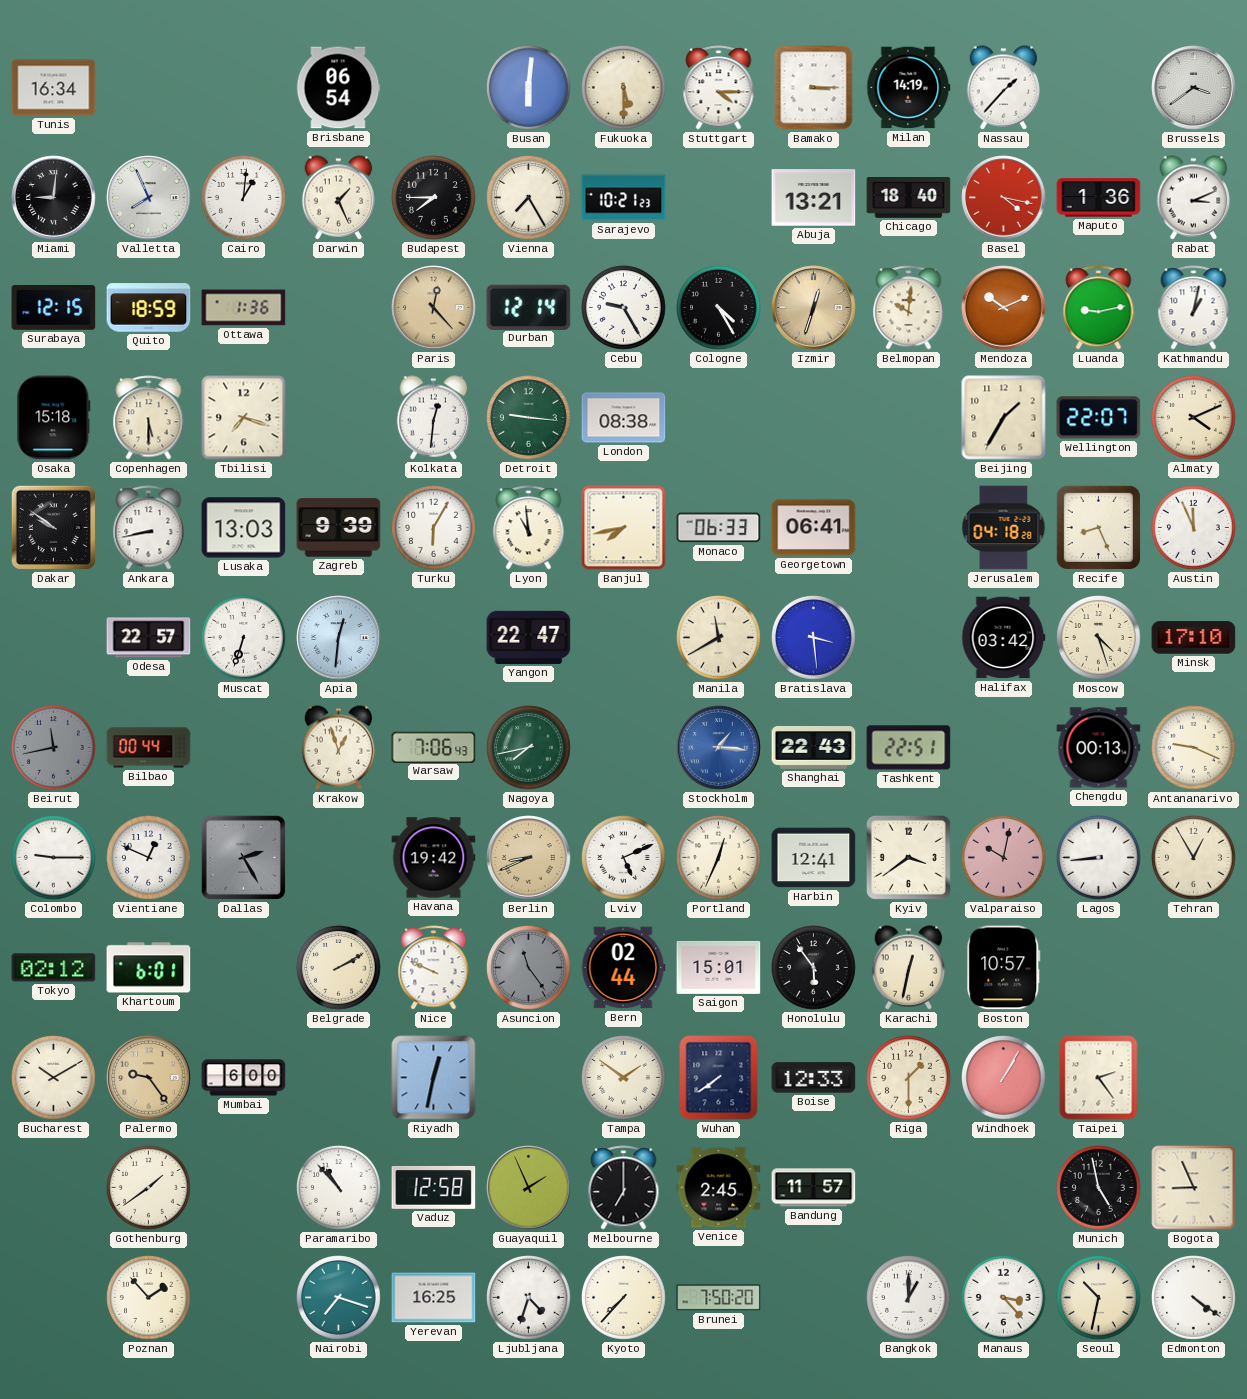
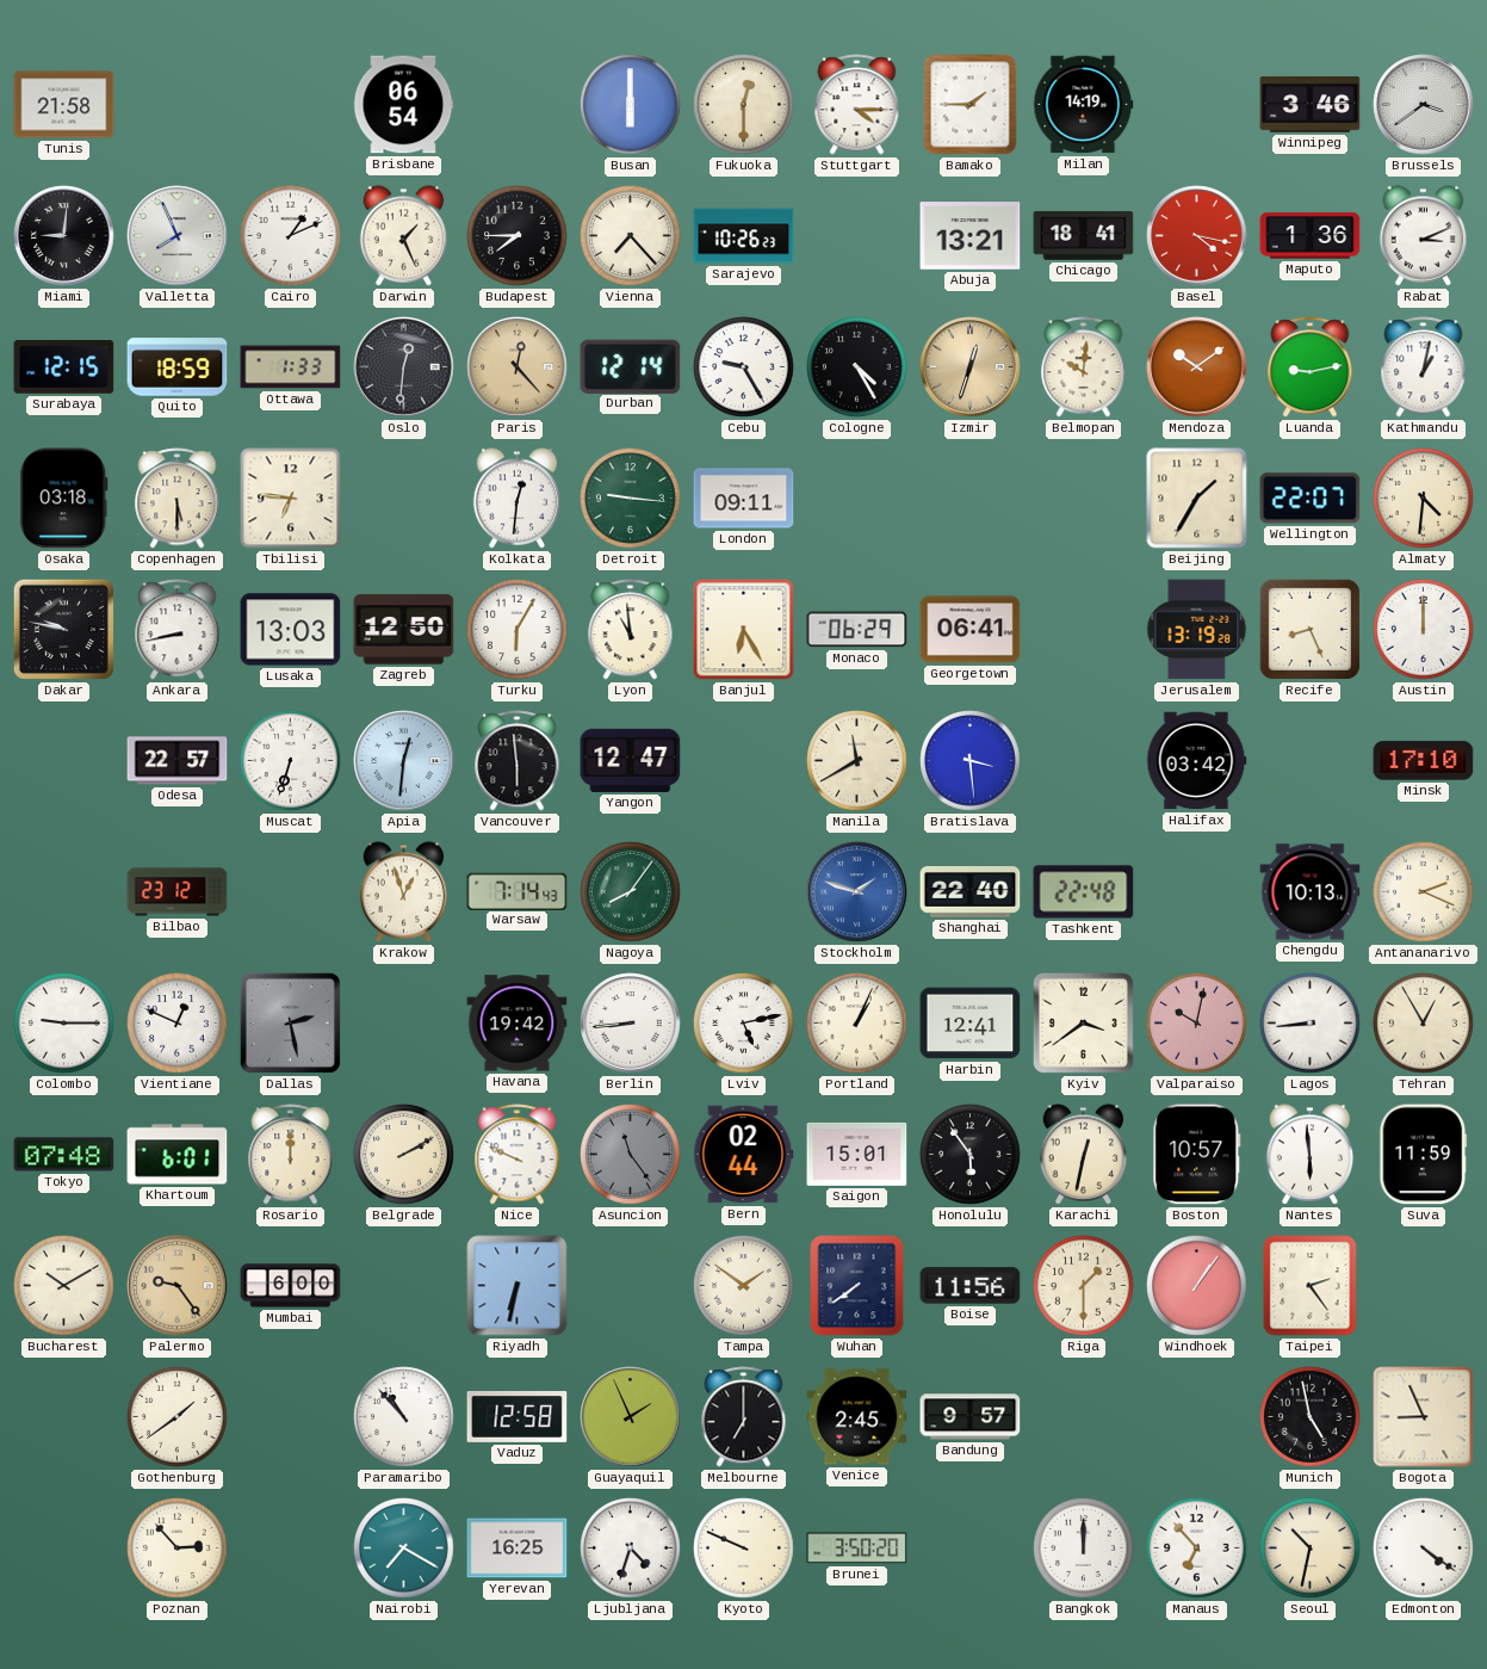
Tunis: 16:34 -> 21:58 (64, 105)
Busan: 6:01 -> 6:00 (631, 105)
Fukuoka: 5:30 -> 12:30 (744, 105)
Bamako: 3:15 -> 1:45 (971, 105)
Nassau: 1:37 -> none (1004, 88)
Winnipeg: none -> 3:46 (1311, 105)
Cairo: 1:01 -> 1:11 (291, 236)
Vienna: 7:25 -> 7:23 (631, 236)
Sarajevo: 10:21 -> 10:26 (744, 236)
Chicago: 18:40 -> 18:41 (1084, 236)
Ottawa: 1:36 -> 1:33 (291, 367)
Oslo: none -> 12:31 (404, 367)
Mendoza: 10:11 -> 10:09 (1197, 367)
Osaka: 15:18 -> 03:18 (64, 499)
Tbilisi: 7:18 -> 6:46 (291, 499)
London: 08:38 -> 09:11 (744, 499)
Almaty: 4:11 -> 4:31 (1424, 499)
Dakar: 9:51 -> 9:47 (63, 629)
Zagreb: 9:39 -> 12:50 (404, 630)
Banjul: 7:43 -> 6:25 (744, 630)
Monaco: 06:33 -> 06:29 (857, 630)
Jerusalem: 04:18 -> 13:19 (1197, 630)
Austin: 11:56 -> 12:00 (1424, 630)
Vancouver: none -> 5:59 (518, 761)
Yangon: 22:47 -> 12:47 (631, 760)
Moscow: 4:27 -> none (1099, 638)
Beirut: 11:43 -> none (54, 748)
Bilbao: 00:44 -> 23:12 (178, 892)
Warsaw: 7:06 -> 7:14 (518, 891)
Nagoya: 7:43 -> 8:06 (631, 892)
Stockholm: 1:16 -> 1:48 (857, 892)
Shanghai: 22:43 -> 22:40 (971, 892)
Tashkent: 22:51 -> 22:48 (1084, 892)
Chengdu: 00:13 -> 10:13 (1311, 892)
Antananarivo: 9:19 -> 2:19 (1424, 892)
Dallas: 2:25 -> 2:28 (290, 1022)
Berlin: 8:41 -> 8:44 (631, 1024)
Berlin dial: champagne -> white (631, 1024)
Lviv: 5:11 -> 5:13 (744, 1024)
Portland: 12:34 -> 1:04 (857, 1024)
Tokyo: 02:12 -> 07:48 (64, 1155)
Rosario: none -> 12:00 (291, 1155)
Nantes: none -> 5:59 (1311, 1155)
Suva: none -> 11:59 (1424, 1155)
Riyadh: 12:32 -> 6:32 (518, 1286)
Boise: 12:33 -> 11:56 (971, 1286)
Windhoek: 1:05 -> 1:06 (1197, 1286)
Bandung: 11:57 -> 9:57 (971, 1417)
Poznan: 1:53 -> 2:53 (178, 1549)
Nairobi: 7:18 -> 7:20 (404, 1549)
Kyoto: 7:37 -> 9:49 (744, 1549)
Brunei: 7:50 -> 3:50 (857, 1549)
Bangkok: 1:00 -> 12:00 (1084, 1549)
Manaus: 3:23 -> 6:53 (1197, 1549)
